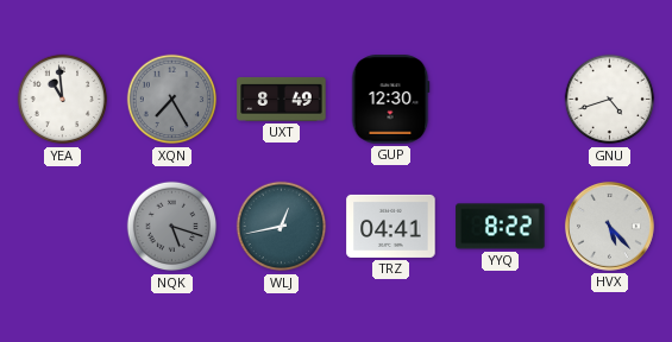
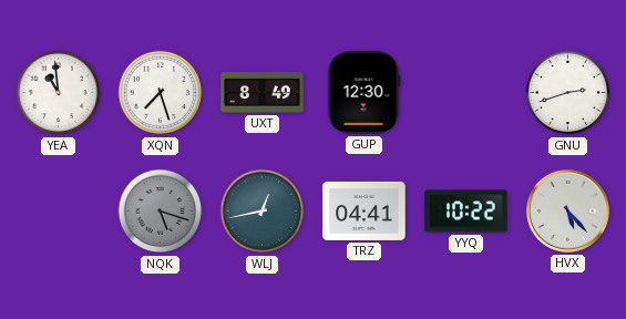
XQN: 7:25 -> 7:27 (161, 93)
XQN dial: grey -> white (161, 93)
GNU: 4:42 -> 2:42 (568, 93)
YYQ: 8:22 -> 10:22 (466, 212)
